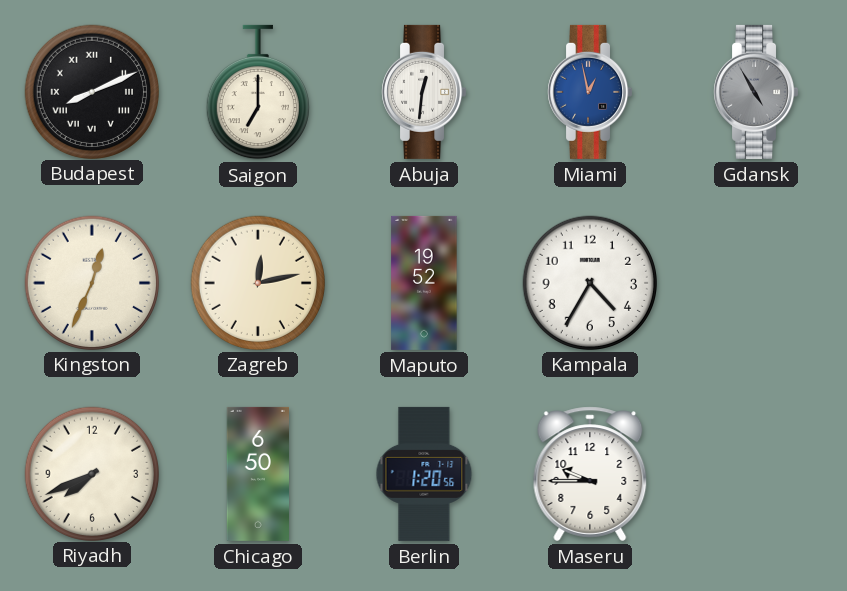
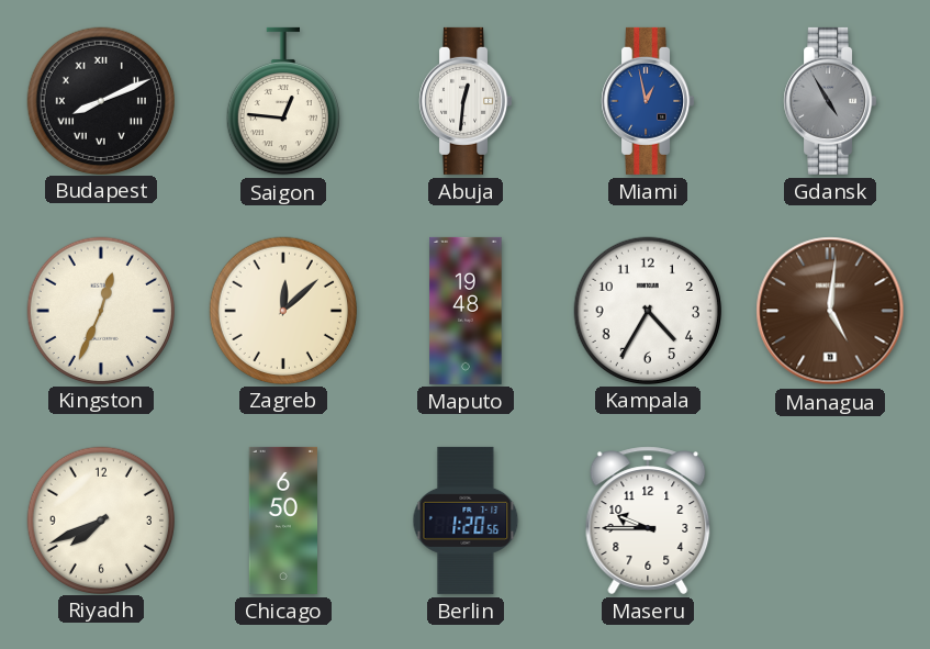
Saigon: 7:00 -> 12:46 (283, 101)
Zagreb: 12:13 -> 12:08 (282, 310)
Maputo: 19:52 -> 19:48 (466, 311)
Managua: none -> 5:01 (830, 311)
